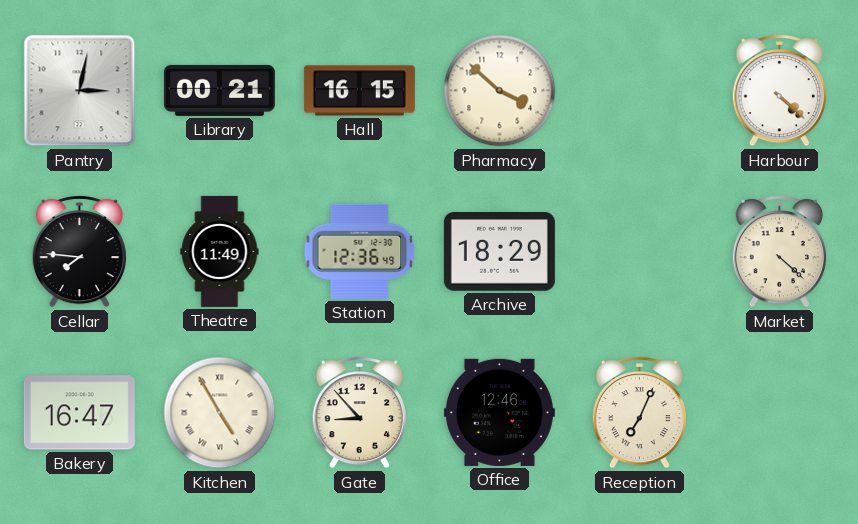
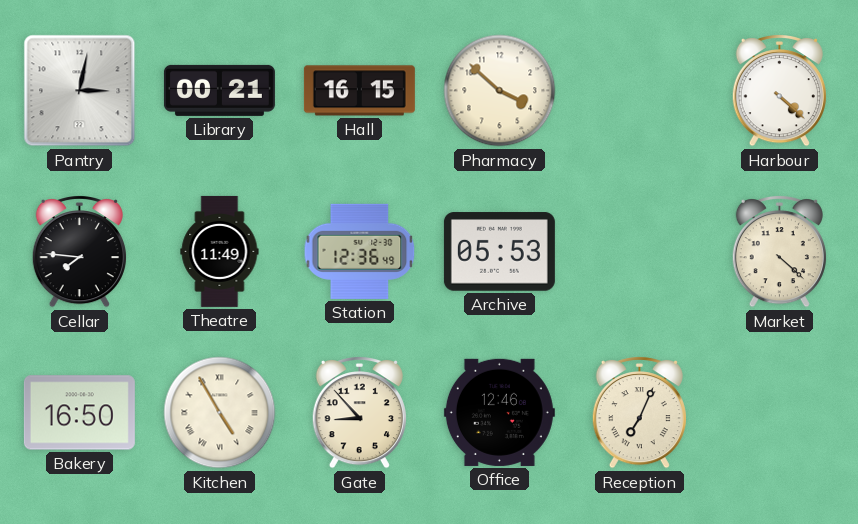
Archive: 18:29 -> 05:53 (499, 252)
Bakery: 16:47 -> 16:50 (79, 413)
